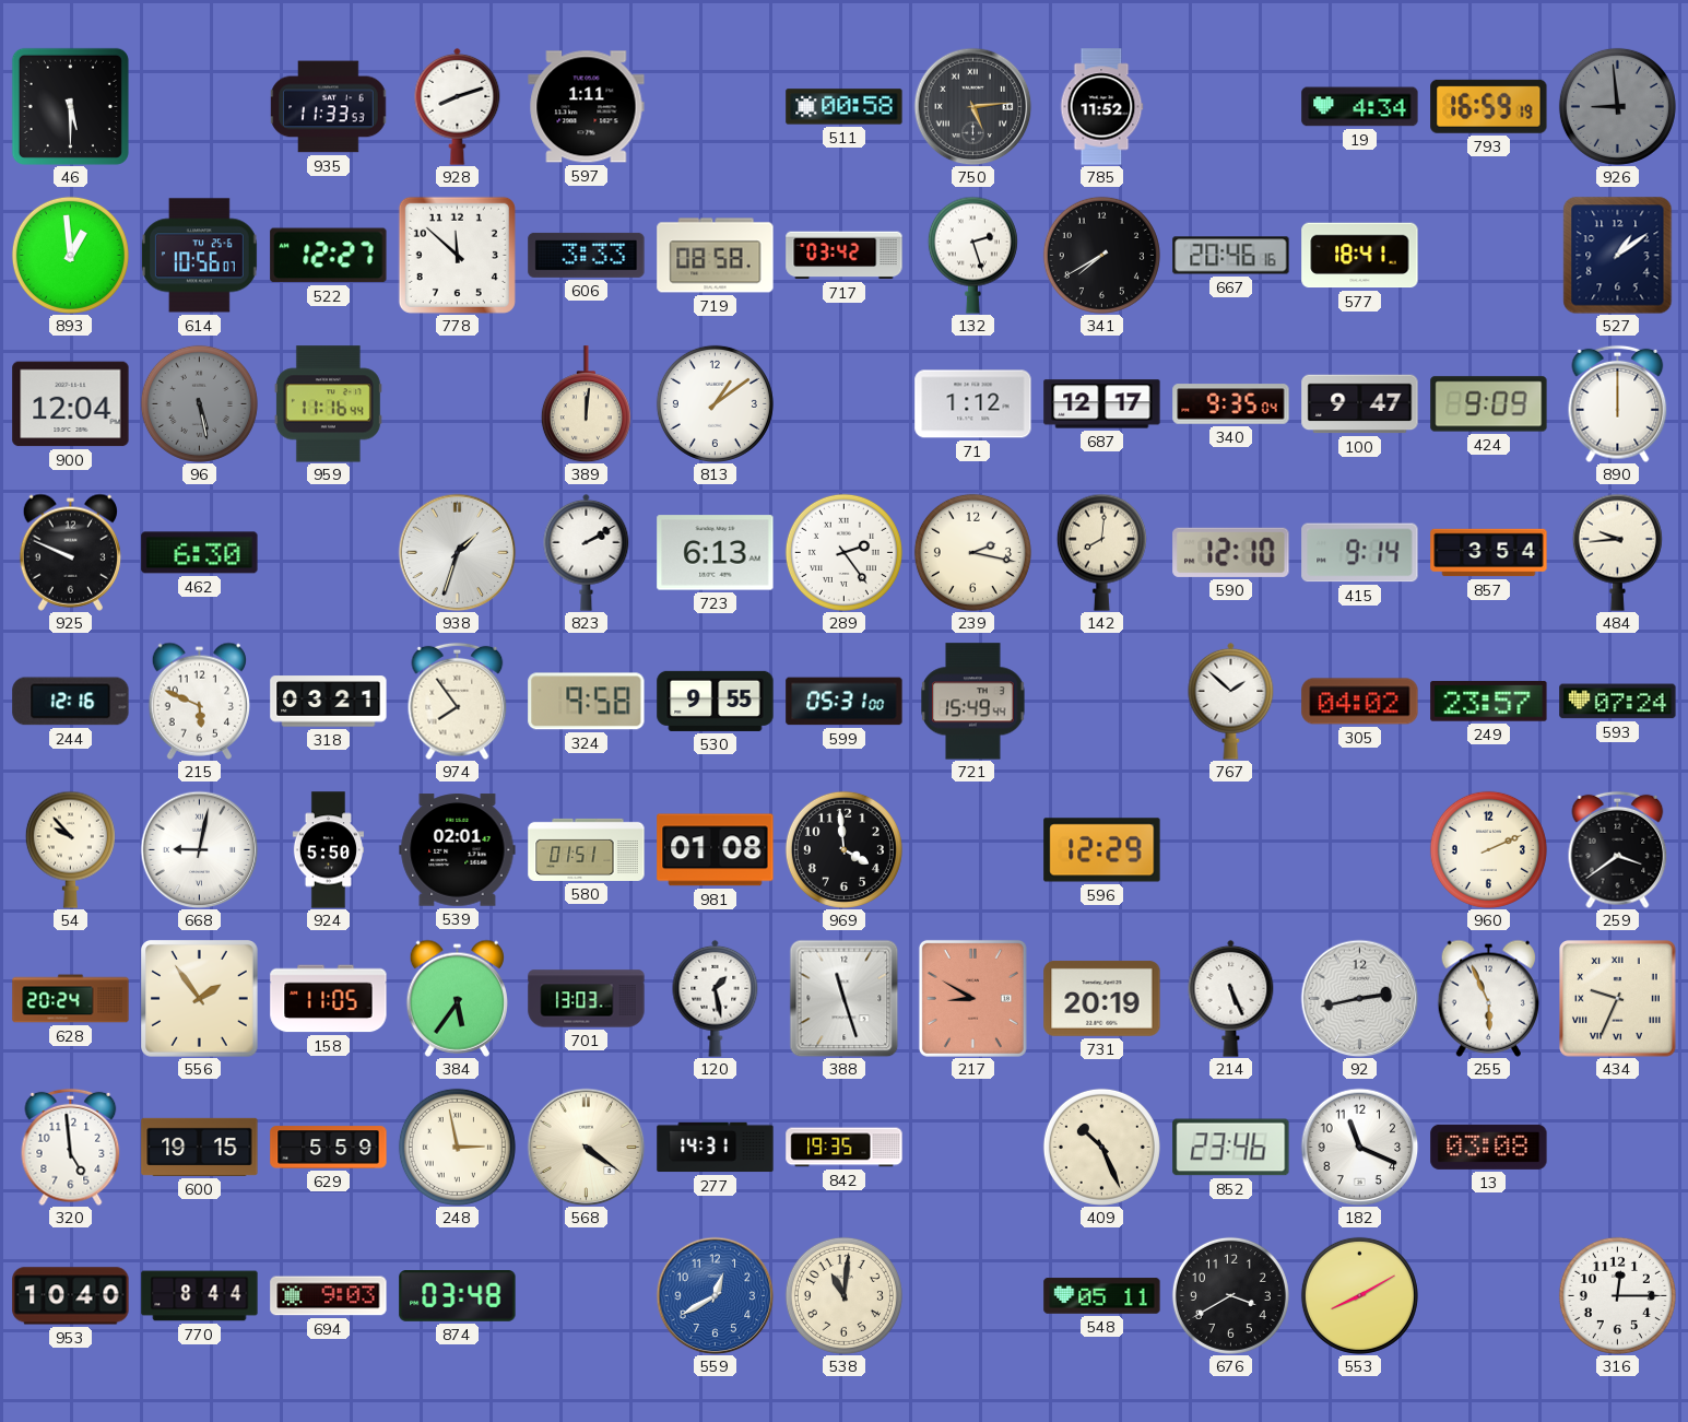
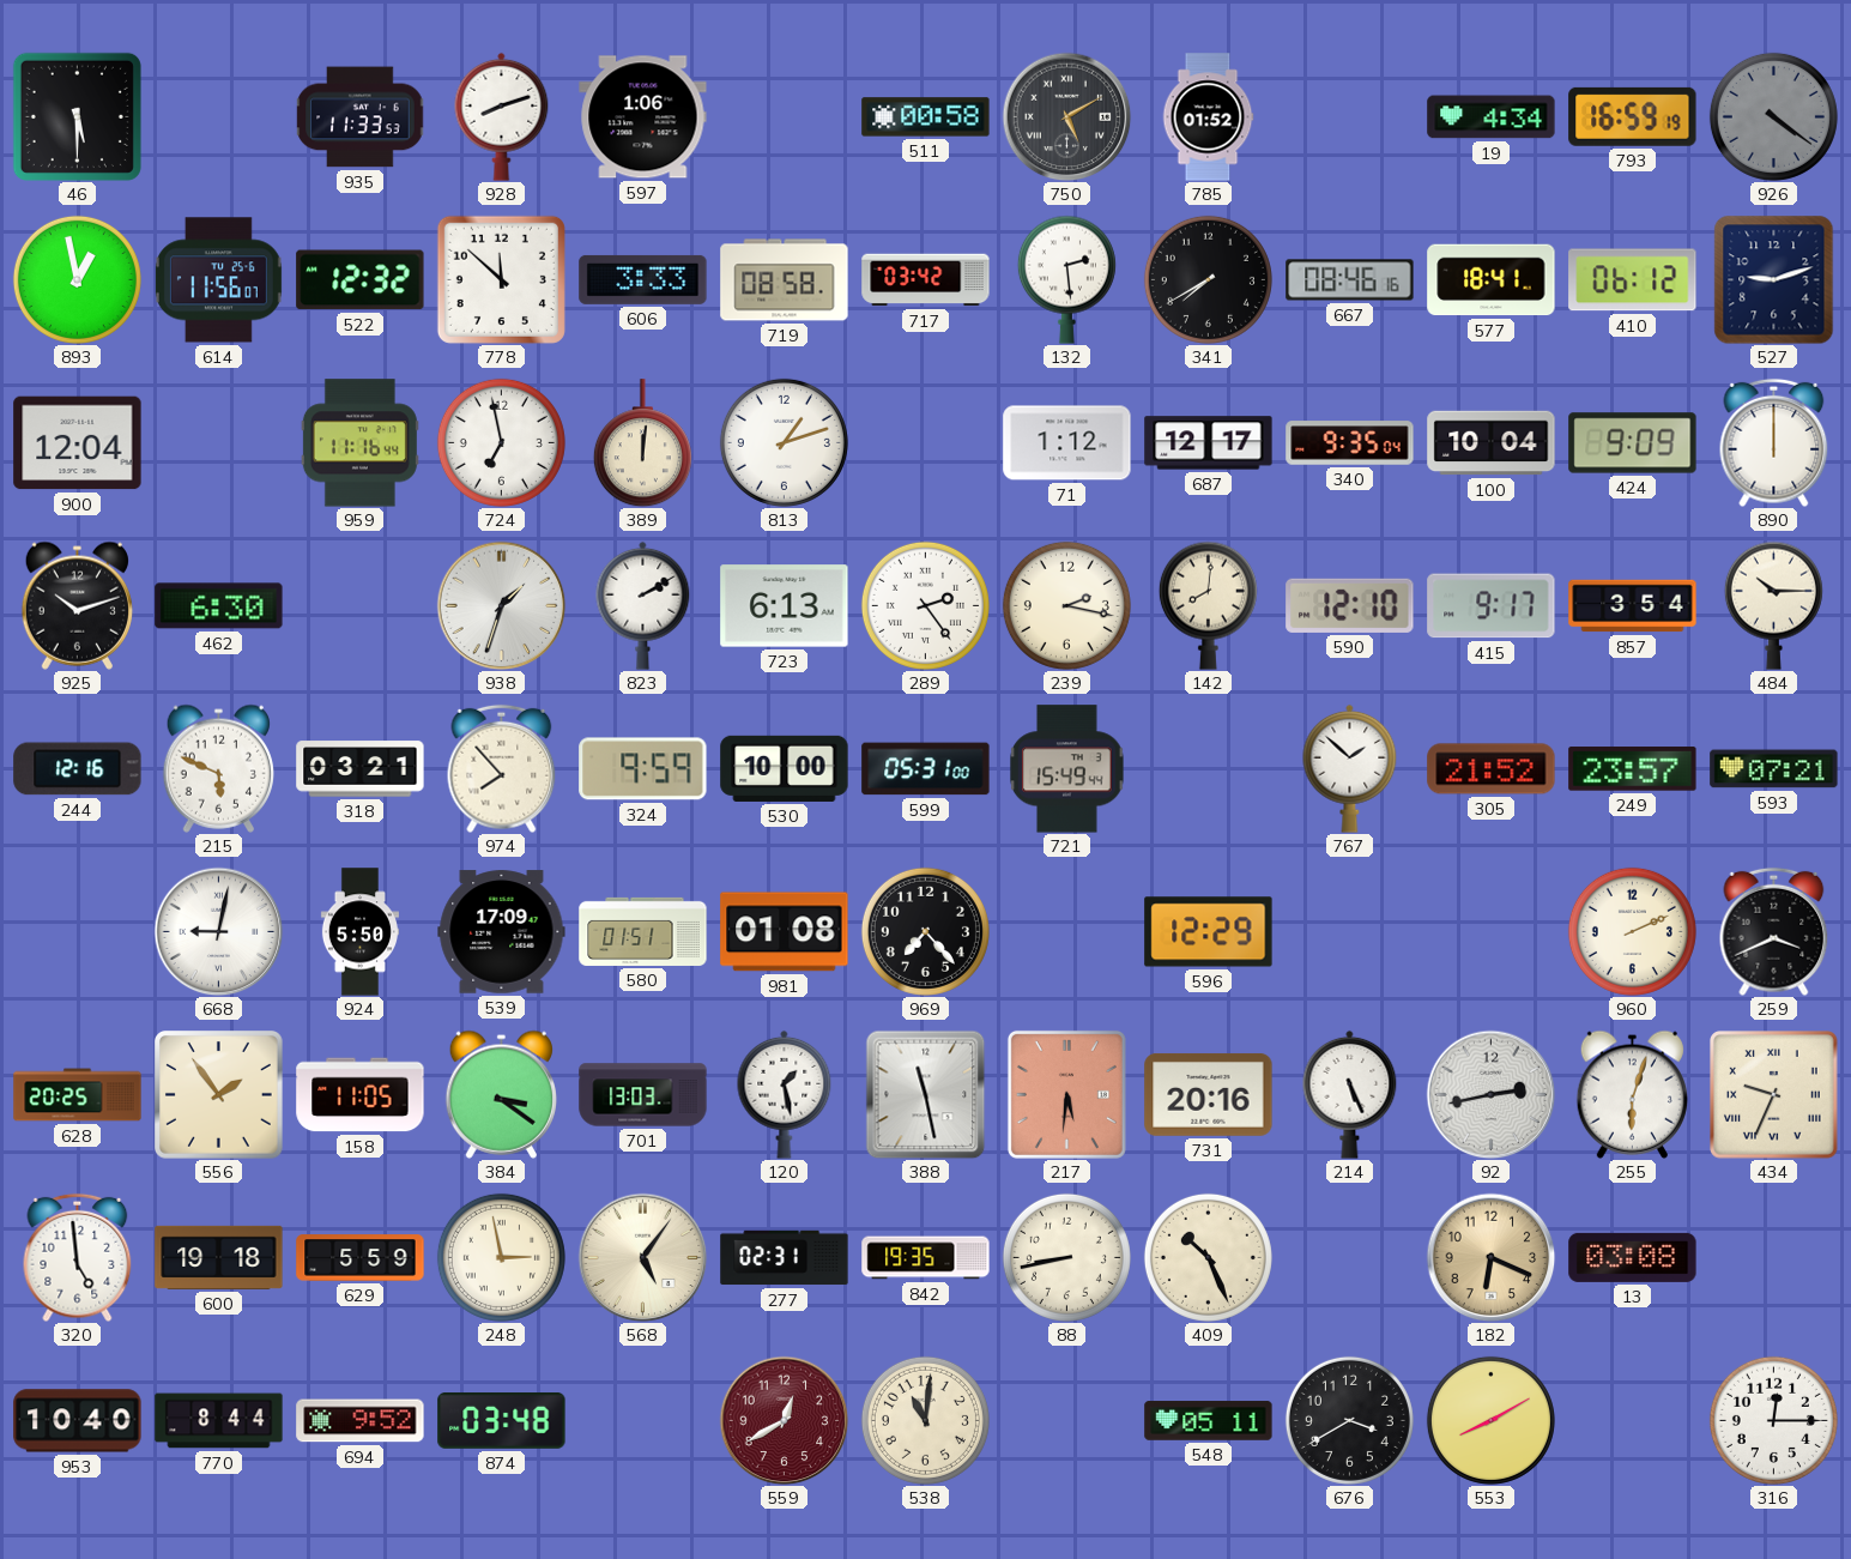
597: 1:11 -> 1:06 (643, 117)
750: 5:14 -> 5:10 (1066, 116)
785: 11:52 -> 01:52 (1208, 117)
926: 8:59 -> 4:21 (1773, 116)
893: 12:59 -> 12:58 (77, 279)
614: 10:56 -> 11:56 (218, 280)
522: 12:27 -> 12:32 (361, 280)
132: 2:27 -> 2:29 (1066, 279)
667: 20:46 -> 08:46 (1350, 280)
410: none -> 06:12 (1633, 280)
527: 1:09 -> 9:12 (1774, 279)
96: 5:28 -> none (199, 403)
724: none -> 6:58 (501, 442)
813: 1:09 -> 1:12 (784, 442)
100: 9:47 -> 10:04 (1492, 443)
925: 9:49 -> 10:12 (77, 605)
415: 9:14 -> 9:17 (1492, 606)
484: 9:44 -> 10:15 (1773, 605)
974: 7:54 -> 7:53 (502, 768)
324: 9:58 -> 9:59 (643, 769)
530: 9:55 -> 10:00 (785, 768)
305: 04:02 -> 21:52 (1492, 769)
593: 07:24 -> 07:21 (1774, 769)
54: 9:53 -> none (70, 849)
539: 02:01 -> 17:09 (502, 932)
969: 3:59 -> 7:23 (925, 931)
259: 3:39 -> 3:41 (1774, 931)
628: 20:24 -> 20:25 (78, 1095)
384: 5:36 -> 3:21 (501, 1094)
388: 11:27 -> 11:28 (926, 1094)
217: 8:50 -> 5:31 (1066, 1094)
731: 20:19 -> 20:16 (1209, 1094)
255: 5:56 -> 6:03 (1632, 1094)
600: 19:15 -> 19:18 (219, 1257)
568: 4:21 -> 5:06 (642, 1257)
277: 14:31 -> 02:31 (785, 1258)
88: none -> 8:43 (1066, 1257)
852: 23:46 -> none (1231, 1148)
182: 11:19 -> 6:19 (1490, 1257)
182 dial: white -> champagne (1490, 1257)
694: 9:03 -> 9:52 (361, 1421)
559 dial: blue -> burgundy (784, 1420)
